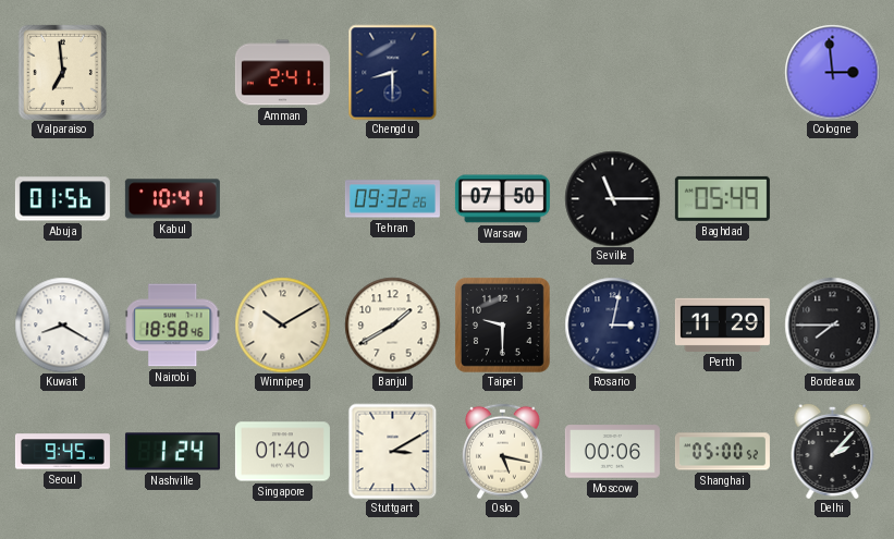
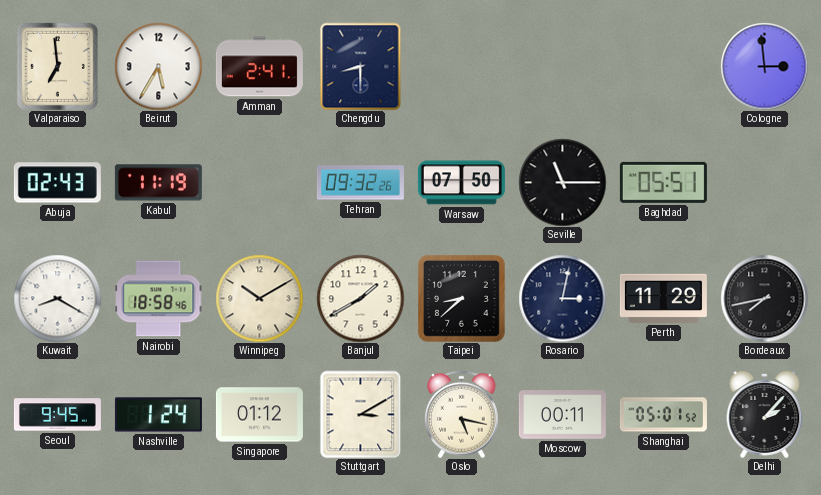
Beirut: none -> 5:35 (158, 66)
Abuja: 01:56 -> 02:43 (57, 183)
Kabul: 10:41 -> 11:19 (158, 183)
Baghdad: 05:49 -> 05:51 (663, 182)
Taipei: 9:30 -> 8:38 (461, 298)
Bordeaux: 7:45 -> 7:43 (764, 298)
Singapore: 01:40 -> 01:12 (259, 415)
Moscow: 00:06 -> 00:11 (562, 415)
Shanghai: 05:00 -> 05:01 (663, 415)
